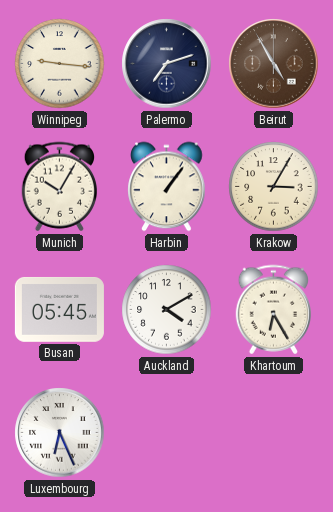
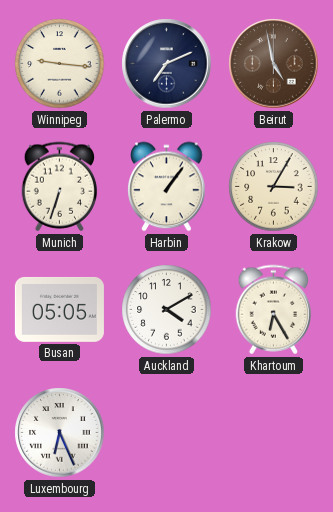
Palermo: 7:12 -> 7:11 (167, 64)
Beirut: 4:55 -> 4:58 (274, 64)
Munich: 10:05 -> 6:33 (60, 187)
Busan: 05:45 -> 05:05 (59, 309)
